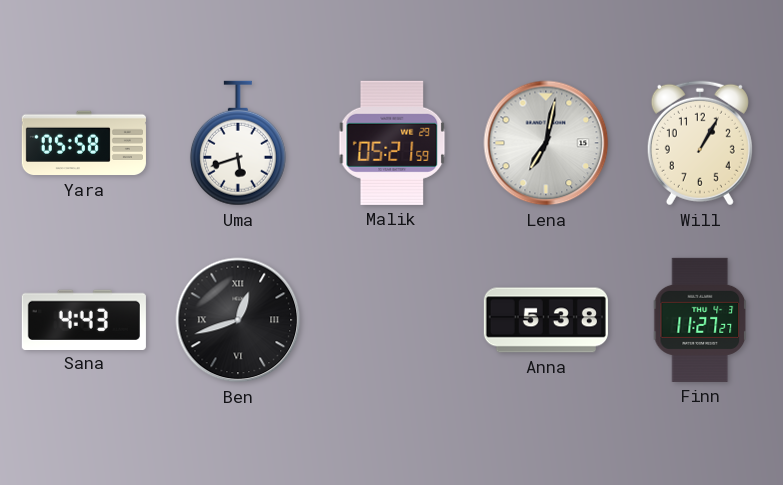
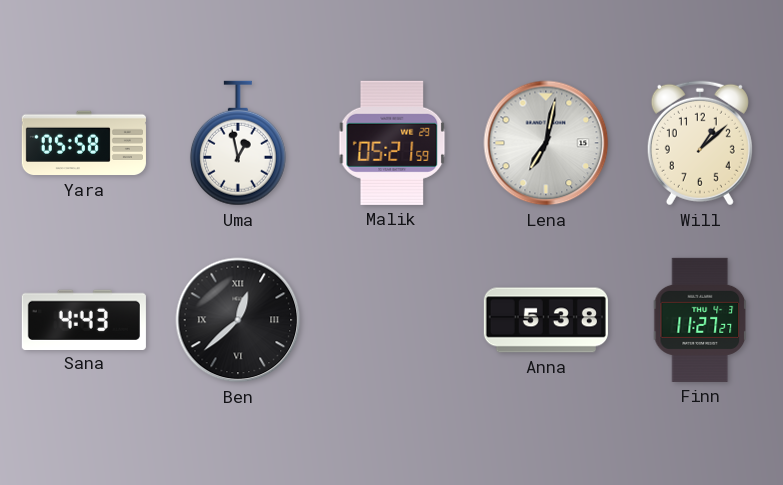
Uma: 5:42 -> 12:58 (238, 143)
Will: 1:05 -> 1:08 (700, 143)
Ben: 12:42 -> 12:38 (238, 320)
